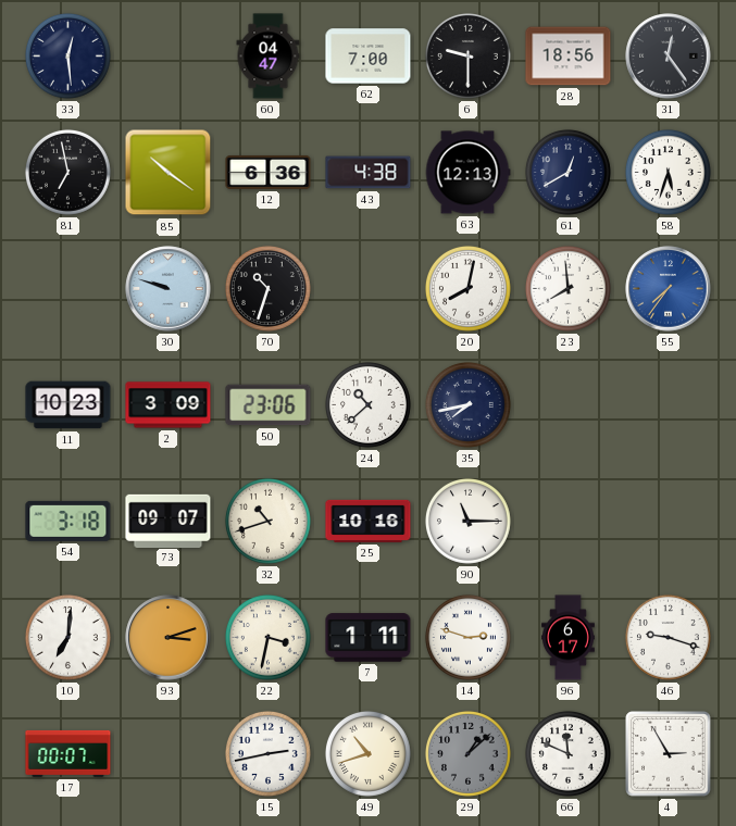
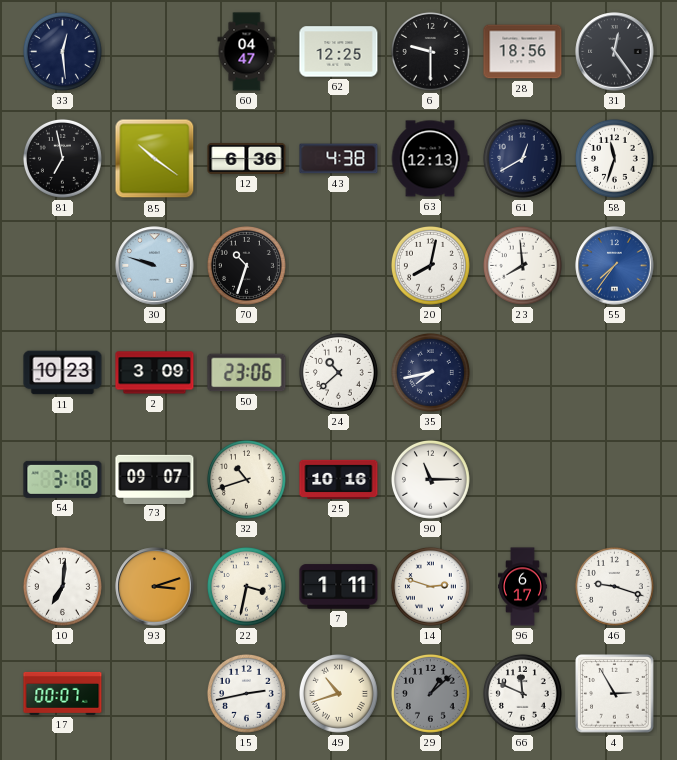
62: 7:00 -> 12:25 (339, 52)
58: 5:33 -> 11:33 (614, 158)
